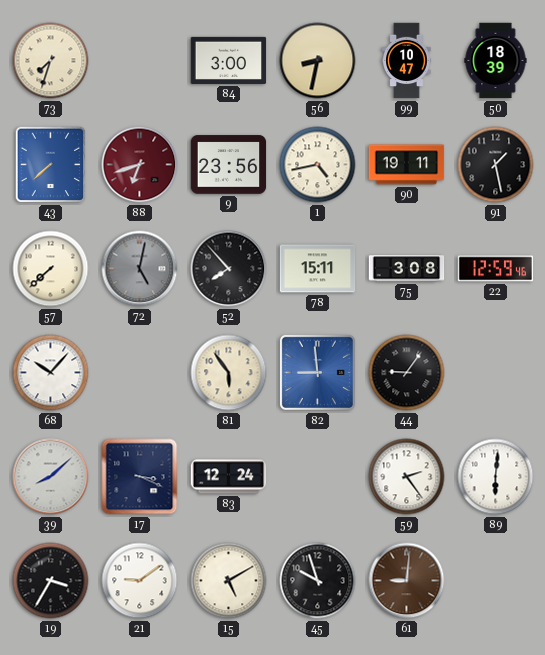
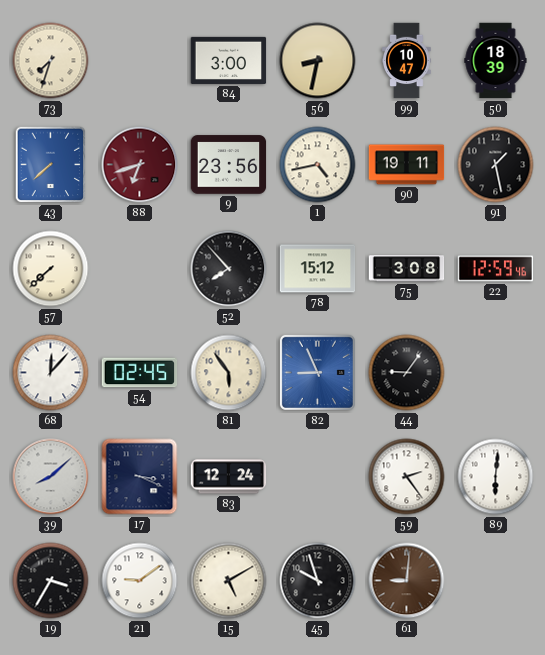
72: 5:02 -> none (140, 269)
78: 15:11 -> 15:12 (318, 269)
68: 10:07 -> 12:07 (51, 373)
54: none -> 02:45 (140, 373)
82: 8:59 -> 8:56 (317, 372)
